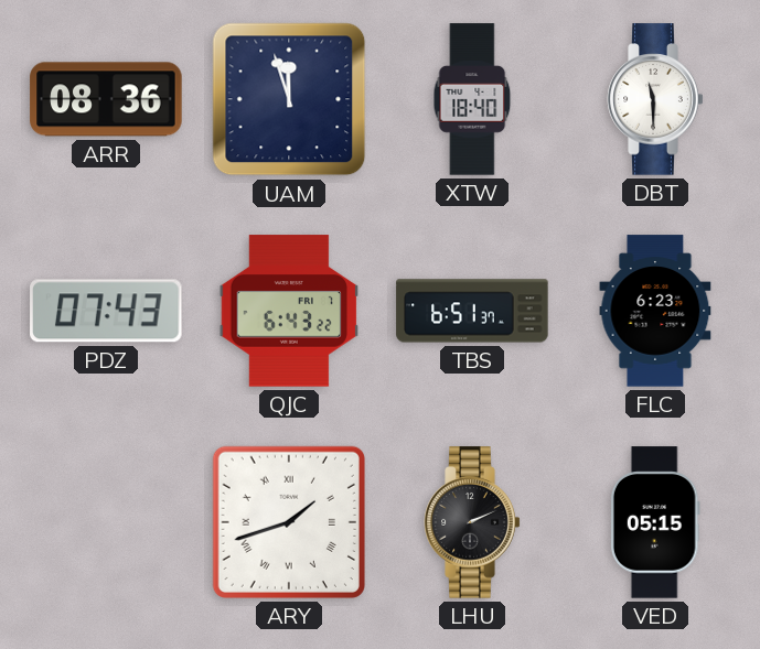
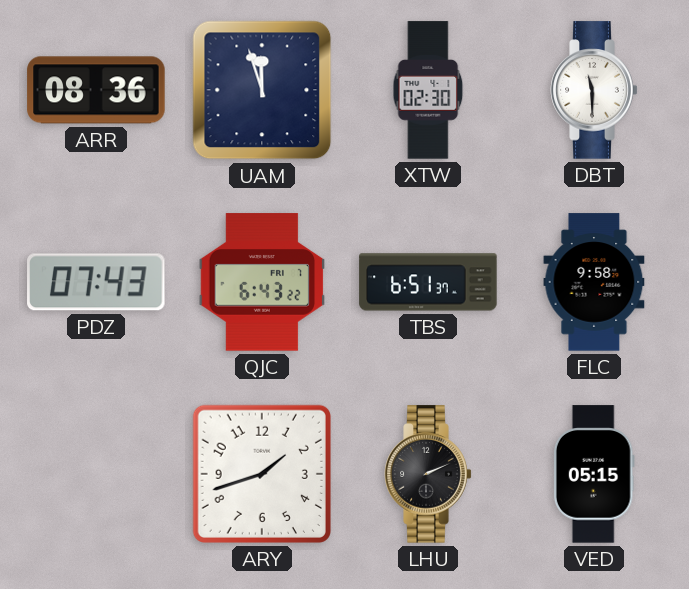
XTW: 18:40 -> 02:30 (428, 90)
FLC: 6:23 -> 9:58 (594, 282)
ARY numerals: Roman -> Arabic (262, 474)
